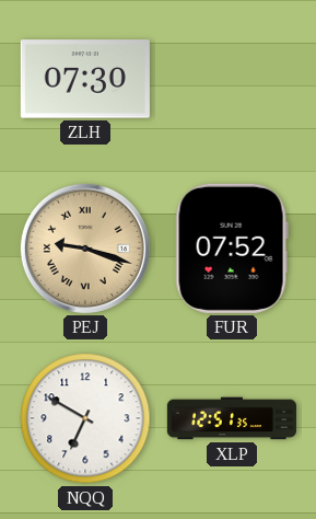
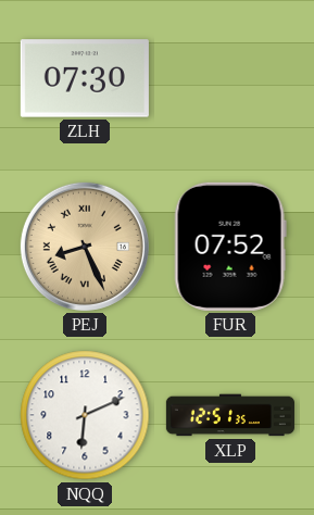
PEJ: 9:18 -> 8:26 (85, 247)
NQQ: 6:50 -> 6:11 (85, 415)
